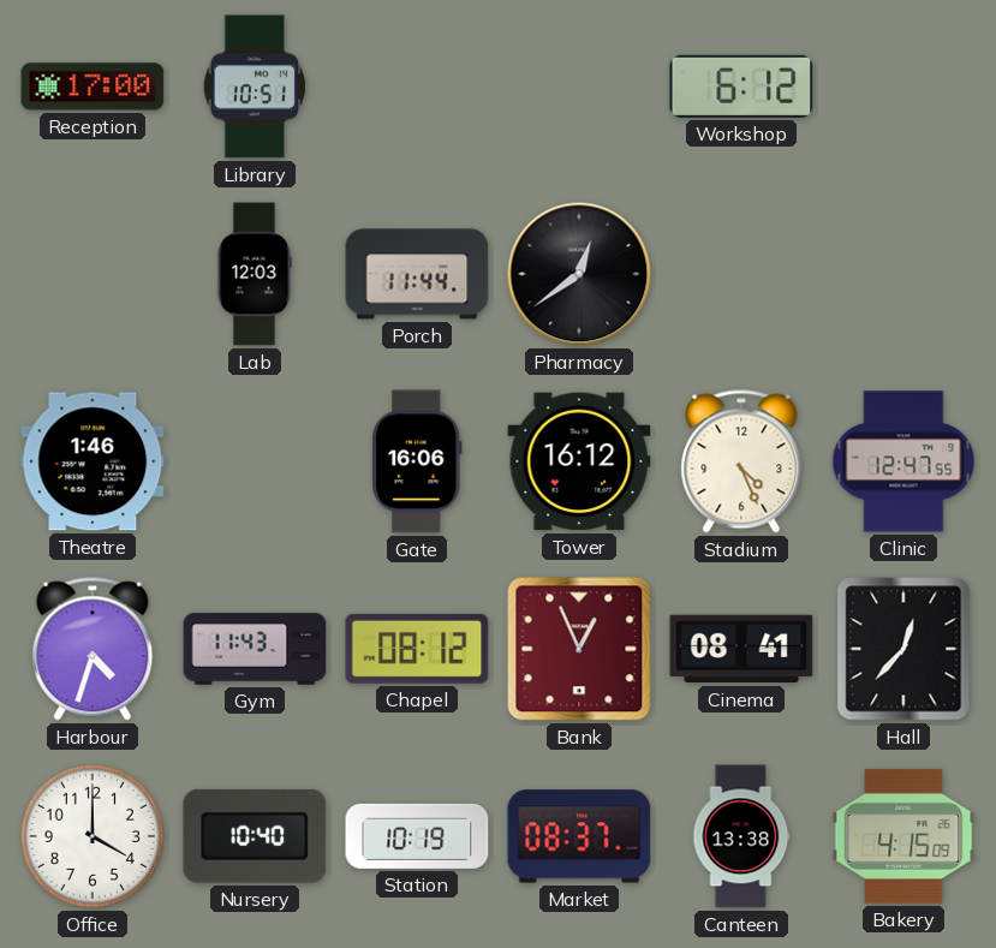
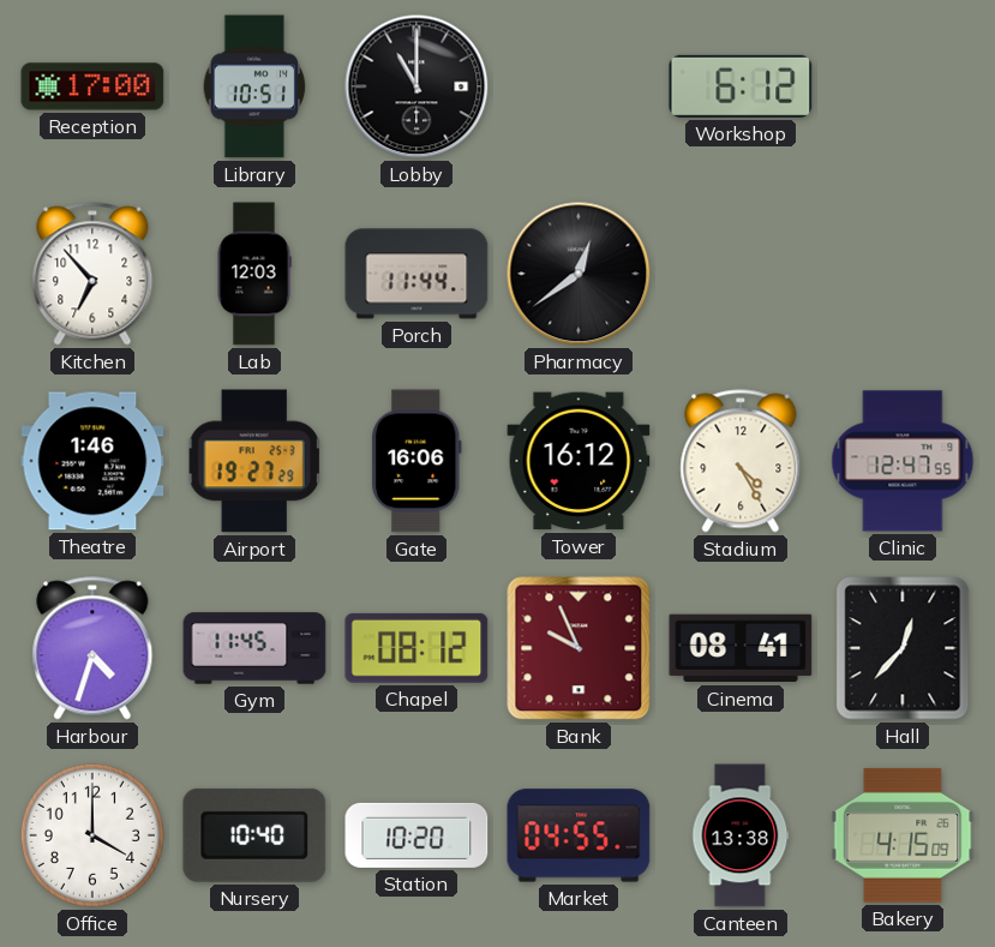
Lobby: none -> 11:00 (416, 86)
Kitchen: none -> 6:53 (92, 274)
Airport: none -> 19:27 (254, 461)
Stadium: 4:26 -> 4:25 (741, 461)
Gym: 11:43 -> 11:45 (254, 648)
Bank: 12:56 -> 9:56 (579, 648)
Station: 10:19 -> 10:20 (416, 835)
Market: 08:37 -> 04:55 (579, 835)
